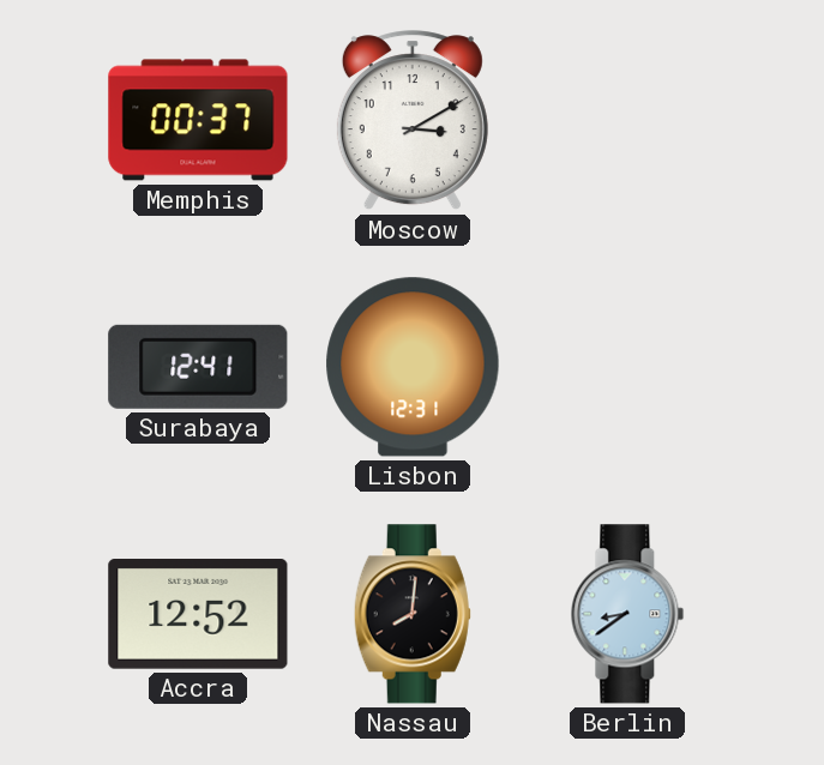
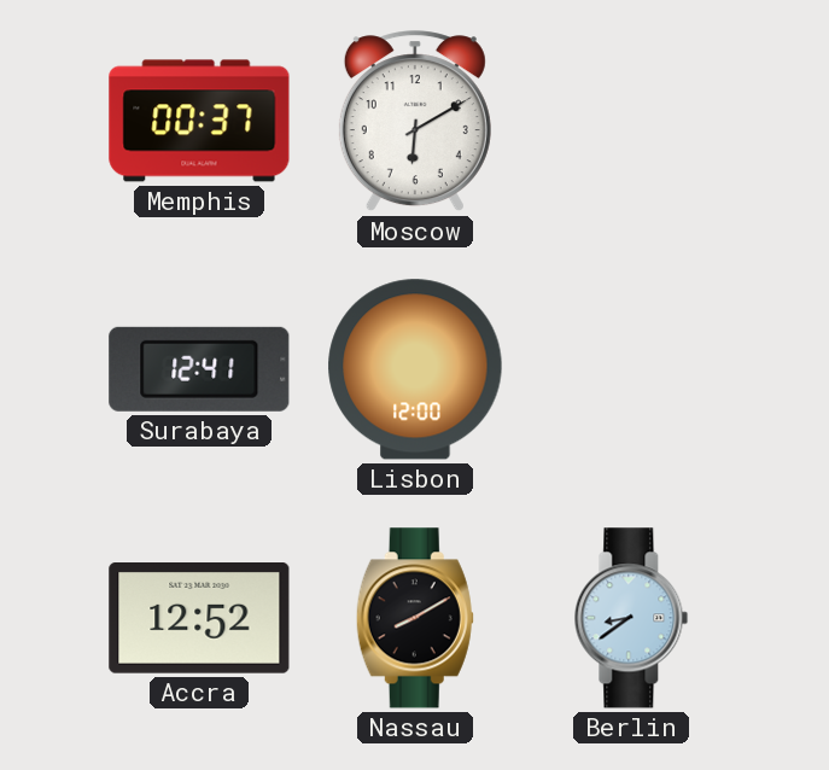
Moscow: 3:10 -> 6:10 (415, 122)
Lisbon: 12:31 -> 12:00 (415, 369)
Nassau: 8:01 -> 8:10 (415, 618)
